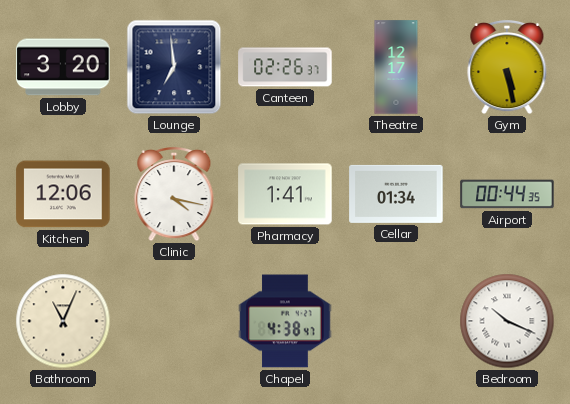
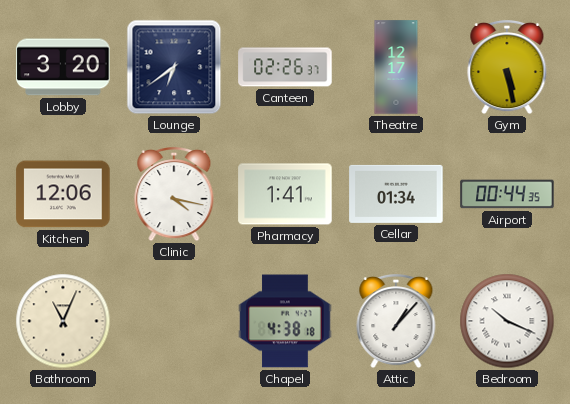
Lounge: 6:59 -> 6:39 (174, 67)
Chapel: 4:38:47 -> 4:38:18 (285, 321)
Attic: none -> 1:07 (396, 321)
